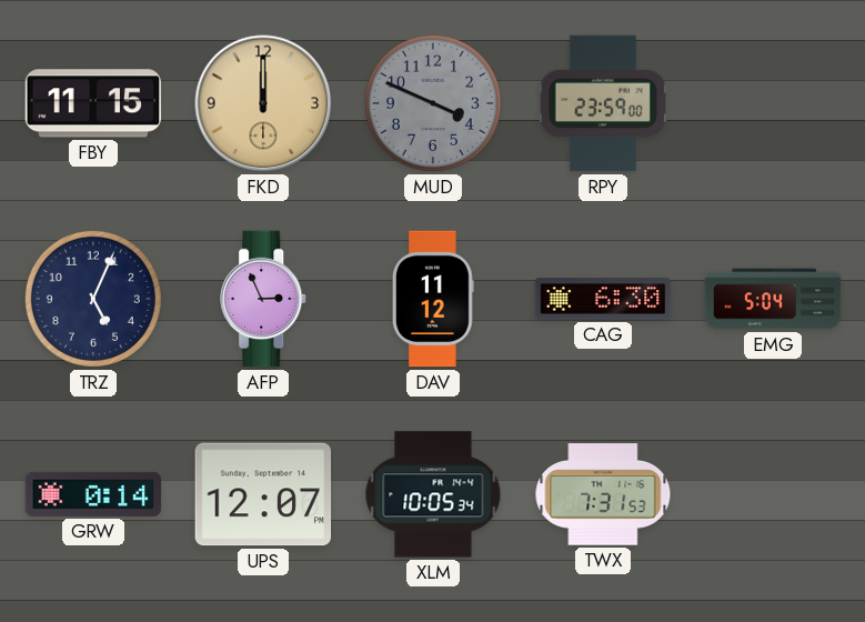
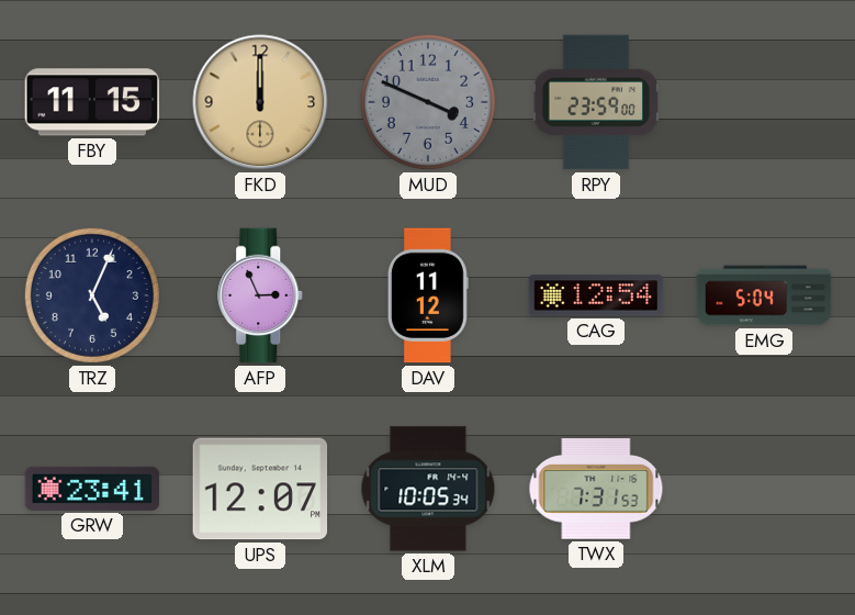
CAG: 6:30 -> 12:54 (596, 295)
GRW: 0:14 -> 23:41 (92, 489)
